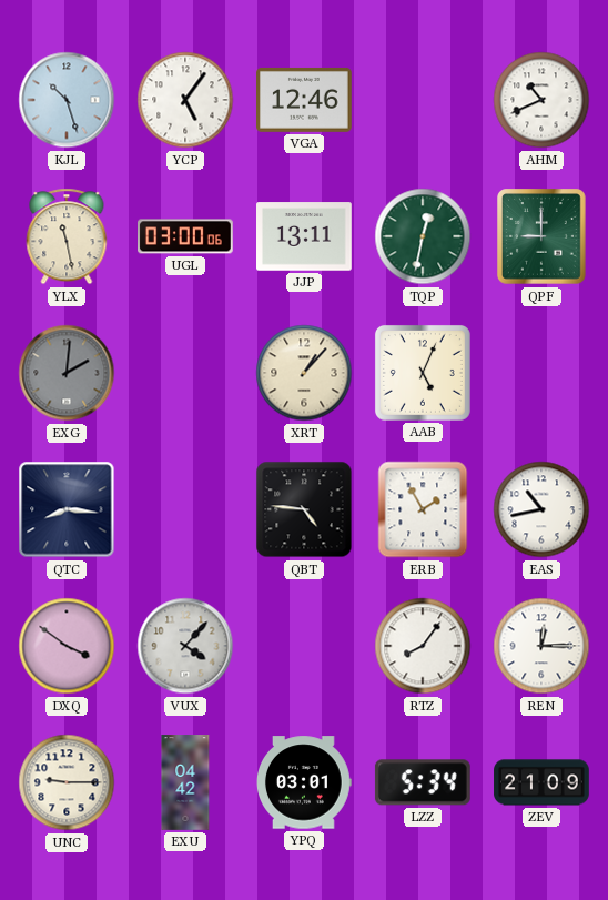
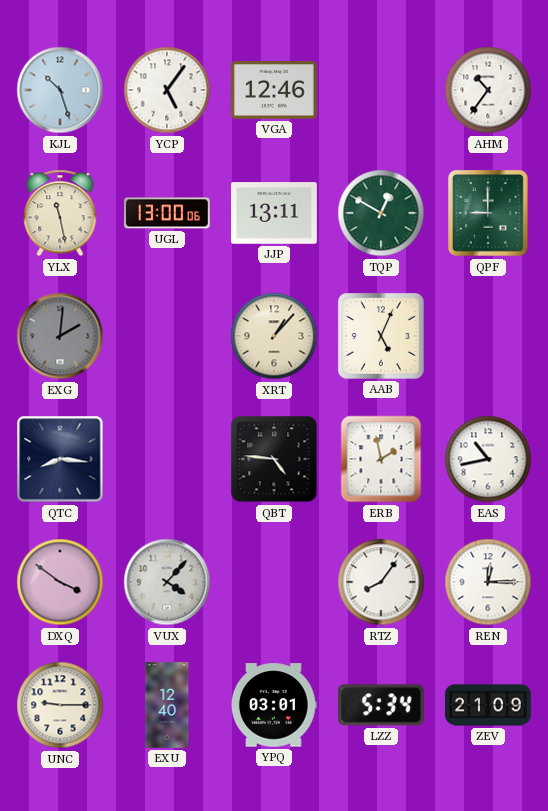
AHM: 10:41 -> 10:36 (488, 90)
UGL: 03:00 -> 13:00 (168, 213)
TQP: 12:32 -> 12:50 (381, 213)
ERB: 1:55 -> 1:58 (381, 459)
EXU: 04:42 -> 12:40 (167, 705)
